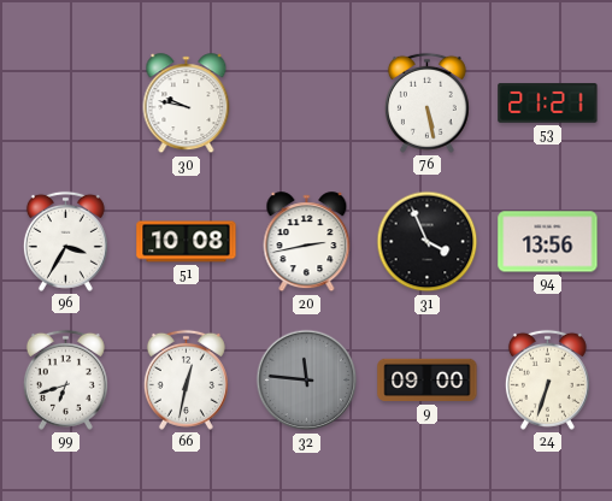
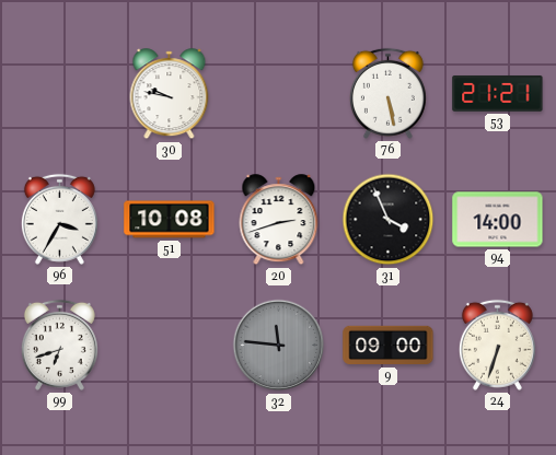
20: 2:43 -> 2:42 (279, 220)
94: 13:56 -> 14:00 (498, 220)
66: 12:32 -> none (186, 379)
